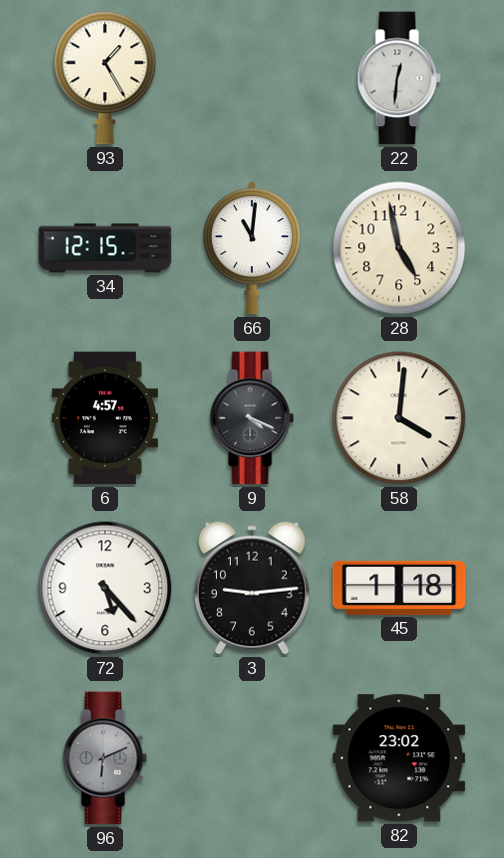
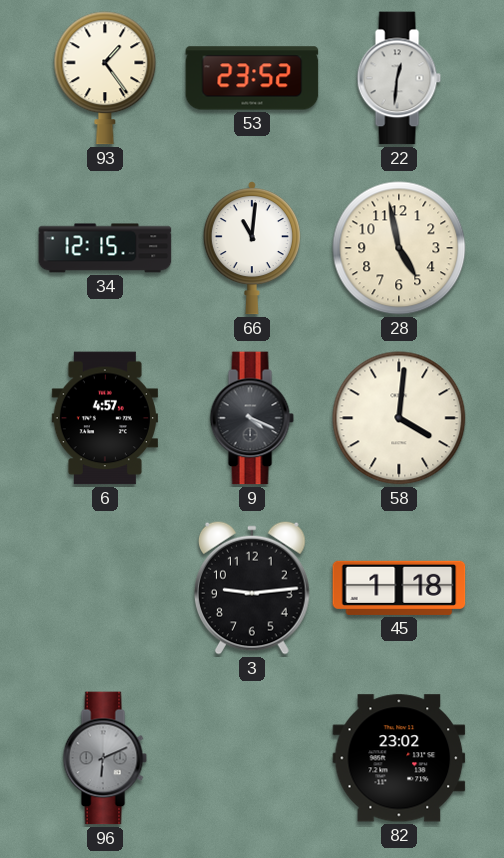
93: 1:25 -> 1:24 (105, 78)
53: none -> 23:52 (252, 78)
72: 5:23 -> none (105, 588)
